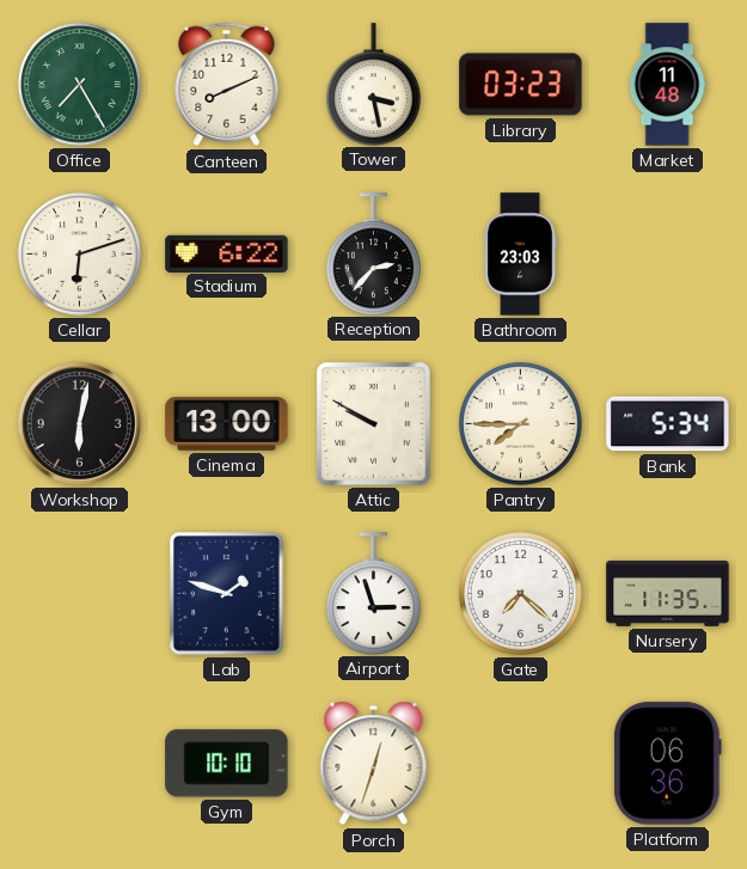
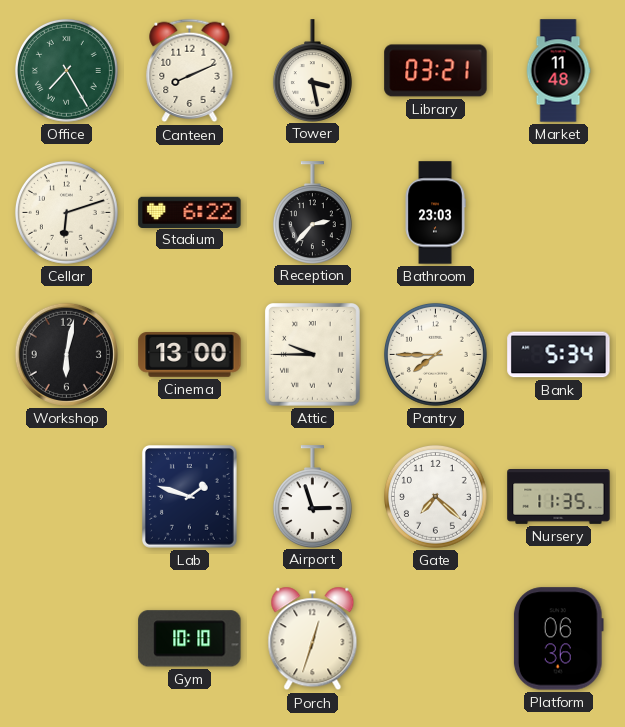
Library: 03:23 -> 03:21 (436, 71)
Attic: 9:50 -> 9:45 (313, 355)
